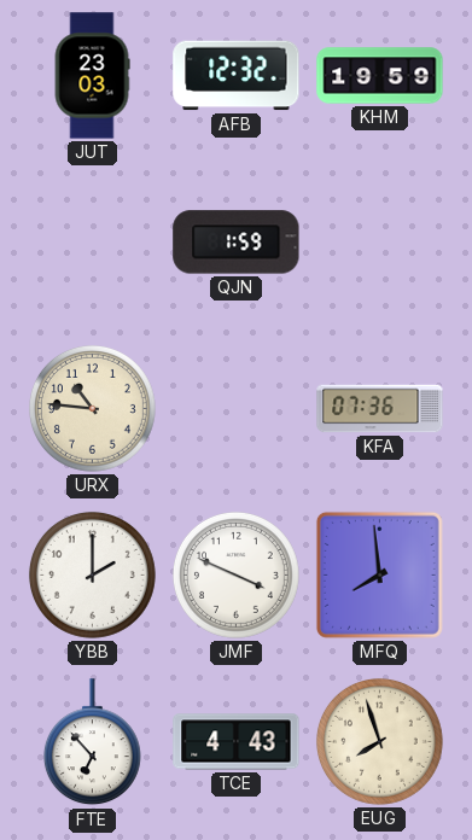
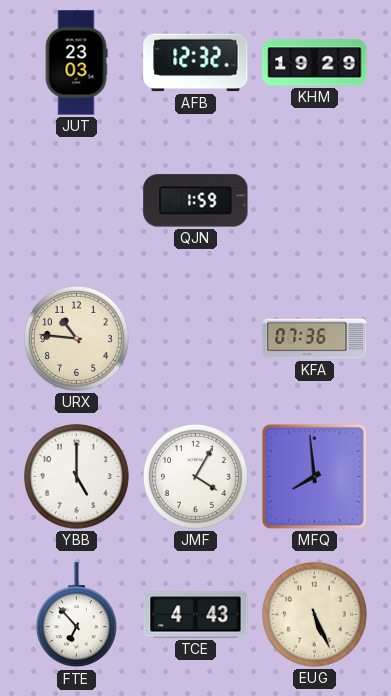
KHM: 19:59 -> 19:29 (315, 63)
YBB: 2:00 -> 5:00 (76, 476)
JMF: 3:49 -> 4:05 (195, 476)
EUG: 7:57 -> 5:26 (314, 614)
